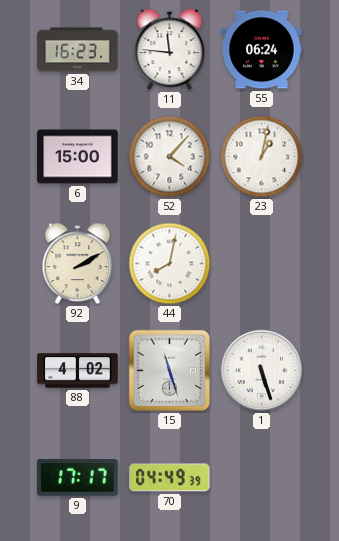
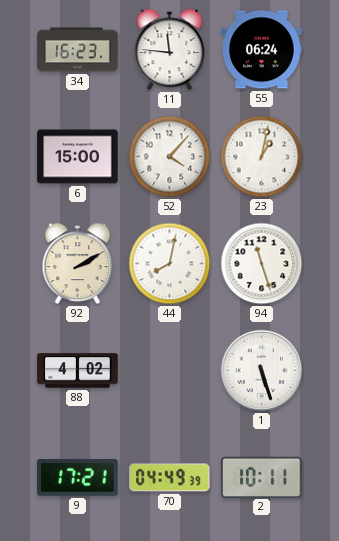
94: none -> 11:27 (262, 264)
15: 11:27 -> none (169, 370)
9: 17:17 -> 17:21 (78, 478)
2: none -> 10:11 (262, 477)
